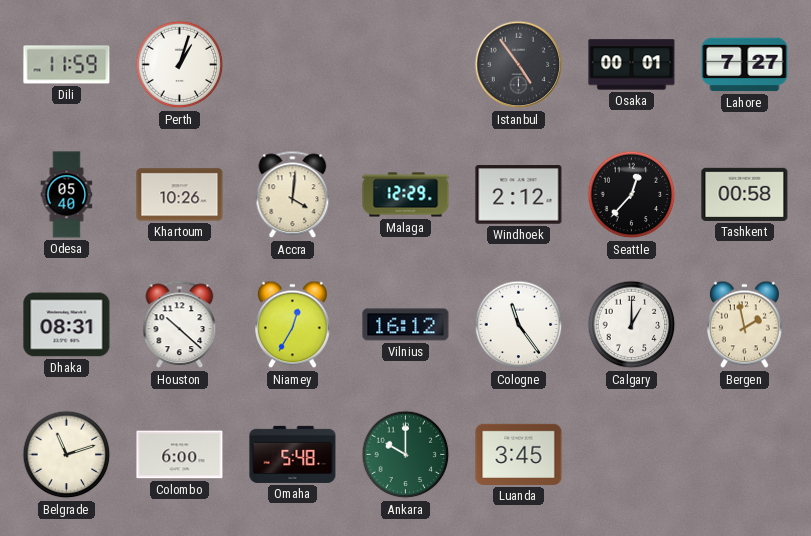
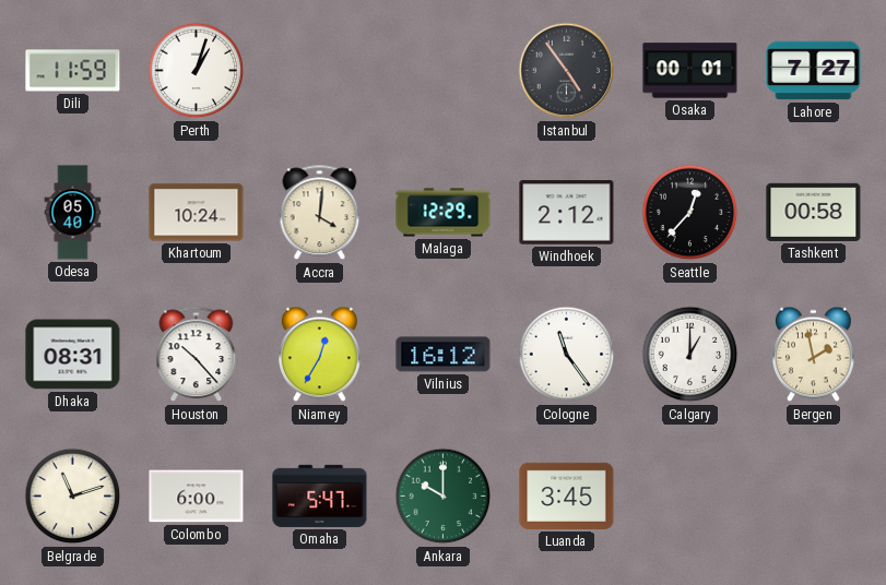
Khartoum: 10:26 -> 10:24 (197, 213)
Houston: 10:22 -> 10:23 (197, 355)
Omaha: 5:48 -> 5:47 (320, 496)
